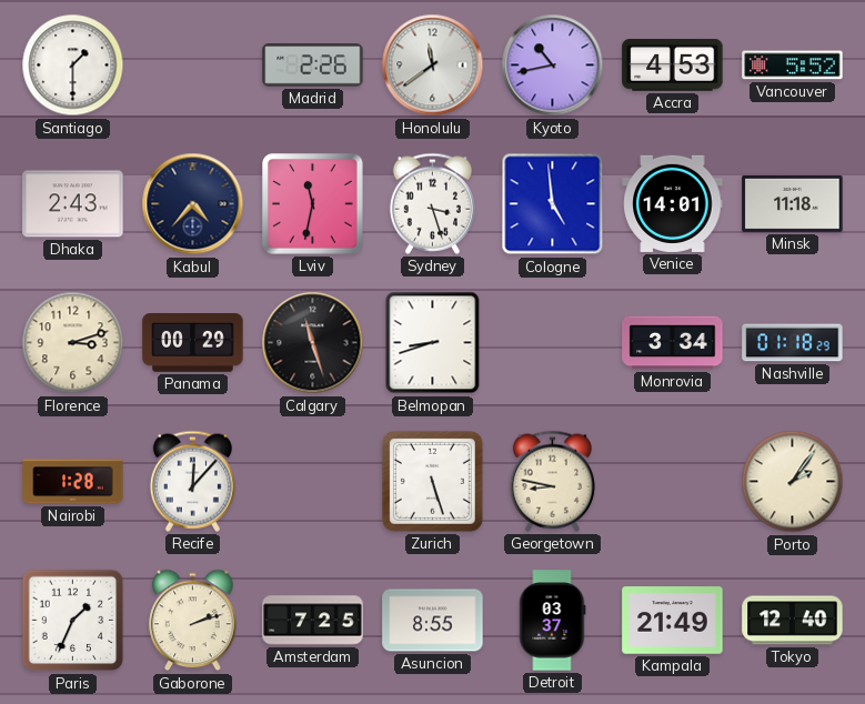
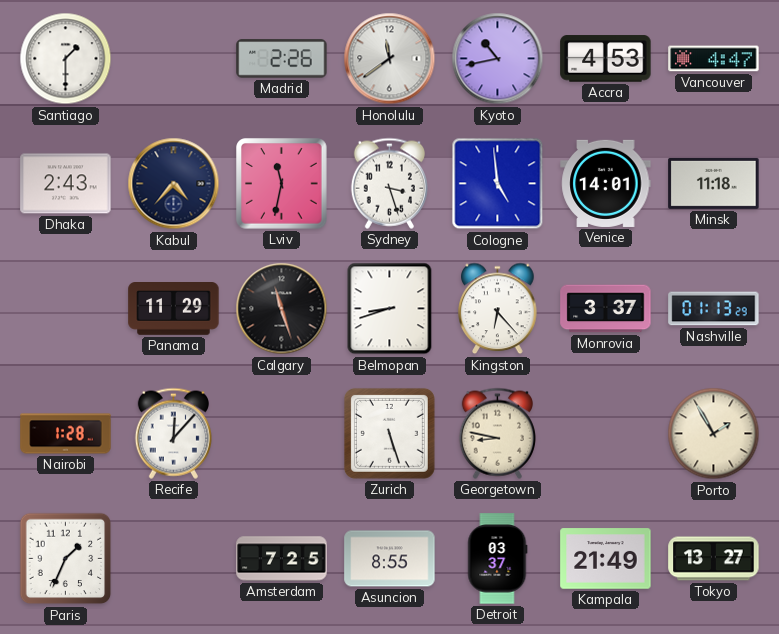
Vancouver: 5:52 -> 4:47 (714, 59)
Florence: 3:12 -> none (73, 343)
Panama: 00:29 -> 11:29 (174, 309)
Kingston: none -> 6:23 (498, 309)
Monrovia: 3:34 -> 3:37 (606, 309)
Nashville: 01:18 -> 01:13 (714, 309)
Porto: 2:06 -> 1:55 (714, 434)
Gaborone: 2:12 -> none (193, 621)
Tokyo: 12:40 -> 13:27 (714, 559)
